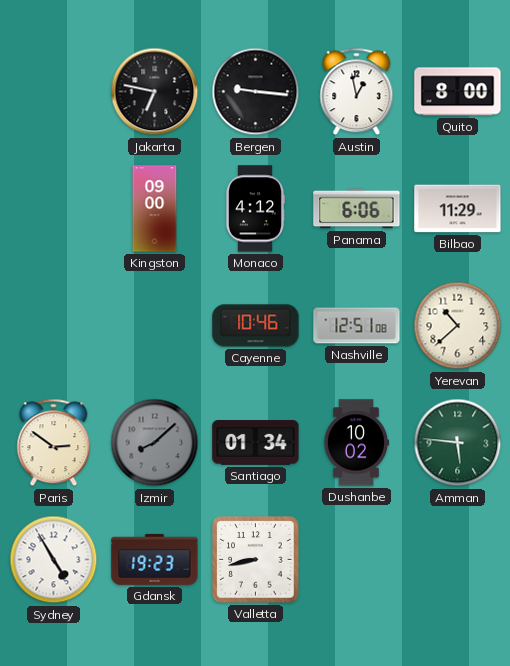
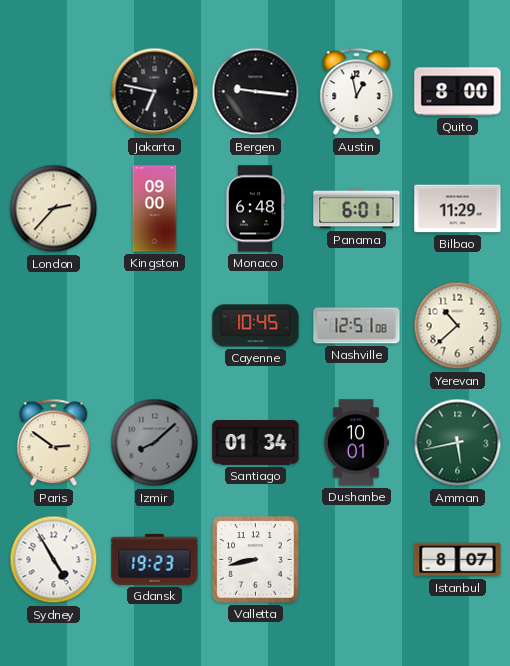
London: none -> 2:37 (54, 209)
Monaco: 4:12 -> 6:48 (255, 209)
Panama: 6:06 -> 6:01 (357, 209)
Cayenne: 10:46 -> 10:45 (256, 326)
Dushanbe: 10:02 -> 10:01 (355, 443)
Amman: 5:46 -> 5:43 (458, 443)
Istanbul: none -> 8:07 (458, 560)
